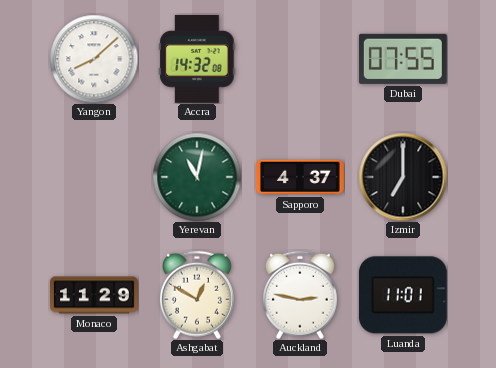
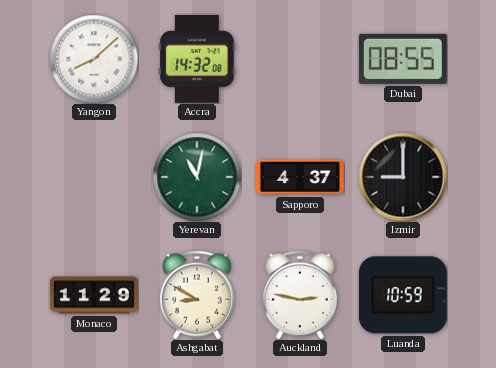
Dubai: 07:55 -> 08:55 (403, 59)
Izmir: 7:00 -> 9:00 (403, 177)
Ashgabat: 12:50 -> 8:50 (197, 295)
Luanda: 11:01 -> 10:59 (403, 295)
